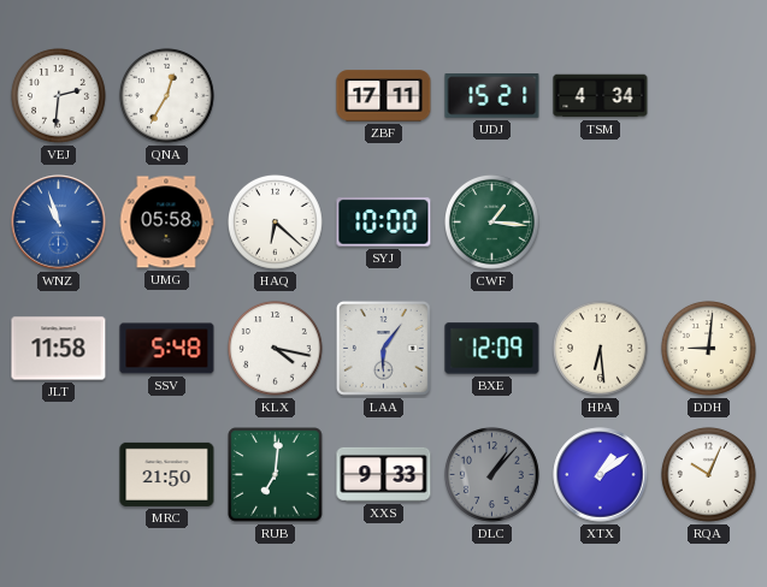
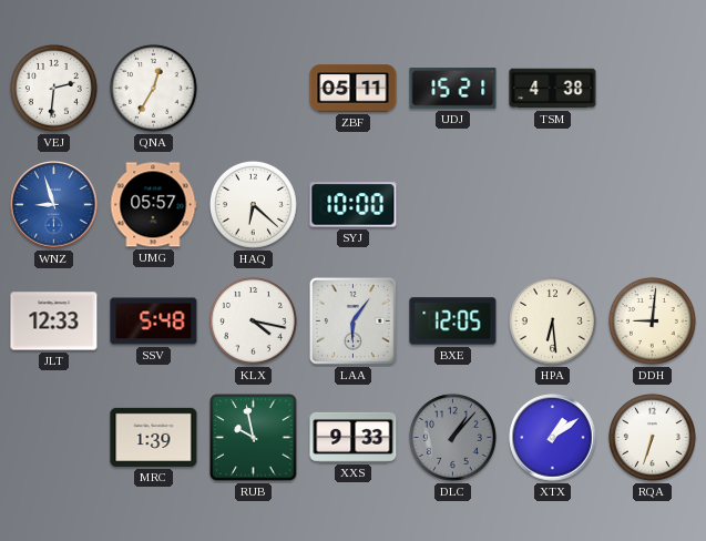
ZBF: 17:11 -> 05:11 (354, 89)
TSM: 4:34 -> 4:38 (553, 89)
WNZ: 10:57 -> 8:57 (54, 205)
UMG: 05:58 -> 05:57 (153, 205)
CWF: 1:16 -> none (491, 221)
JLT: 11:58 -> 12:33 (54, 321)
BXE: 12:09 -> 12:05 (453, 321)
MRC: 21:50 -> 1:39 (154, 437)
RUB: 7:01 -> 9:58 (254, 438)
RQA: 10:04 -> 6:33 (652, 437)
